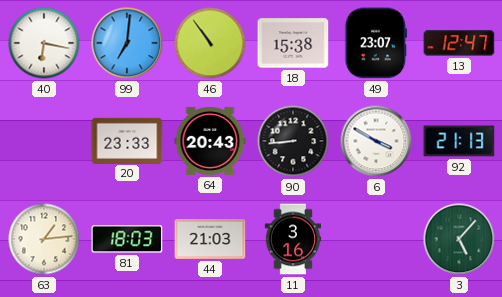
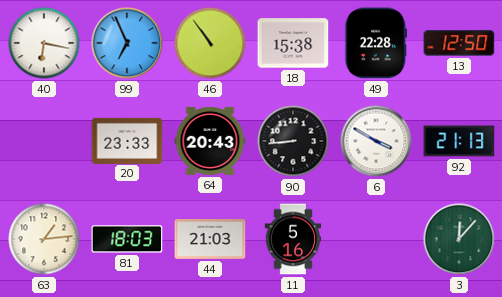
99: 7:01 -> 6:56 (127, 43)
49: 23:07 -> 22:28 (375, 43)
13: 12:47 -> 12:50 (459, 43)
11: 3:16 -> 5:16 (293, 239)
3: 5:07 -> 12:07 (459, 239)
